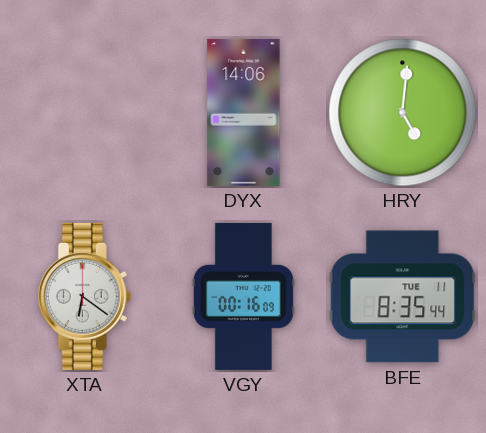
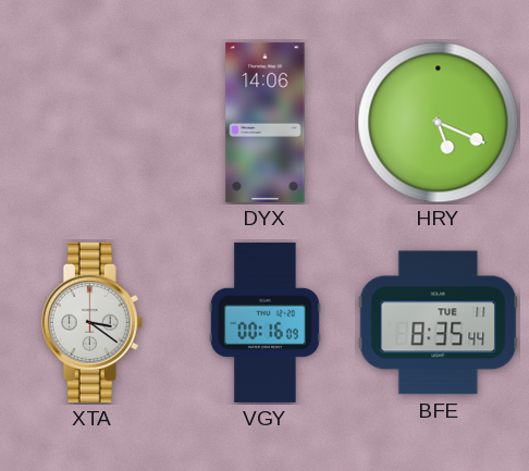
HRY: 5:01 -> 5:19 (439, 123)
XTA: 6:21 -> 3:21 (91, 322)
